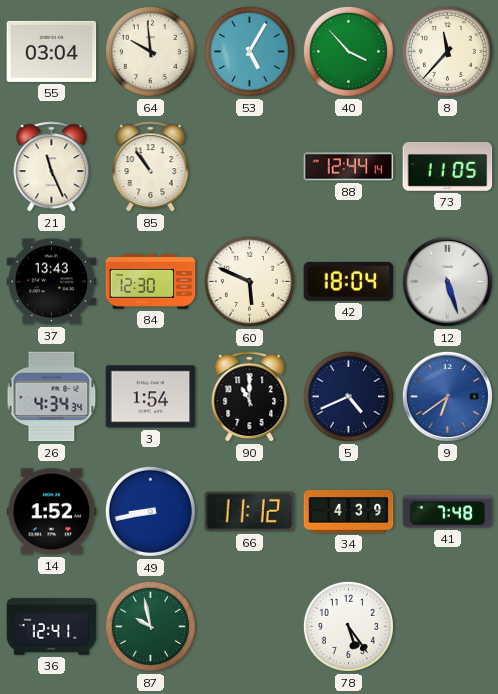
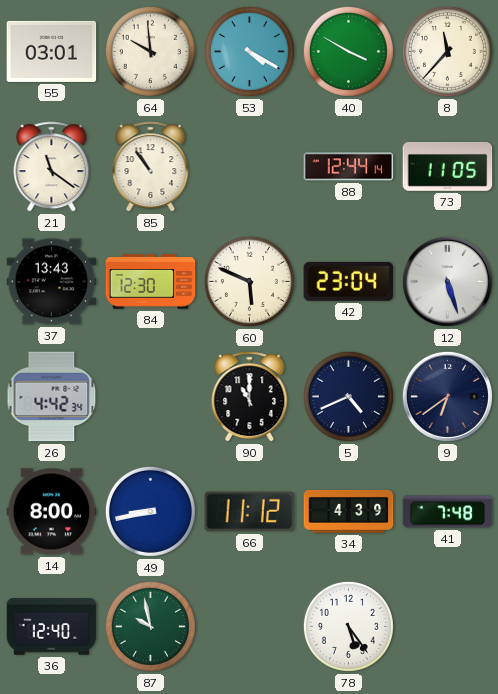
55: 03:04 -> 03:01 (52, 51)
53: 5:05 -> 4:20 (249, 51)
40: 3:53 -> 3:50 (348, 51)
21: 11:26 -> 11:21 (52, 167)
42: 18:04 -> 23:04 (349, 281)
26: 4:34 -> 4:42 (52, 397)
3: 1:54 -> none (151, 397)
9 dial: blue -> navy (447, 396)
14: 1:52 -> 8:00 (52, 512)
36: 12:41 -> 12:40 (52, 627)
